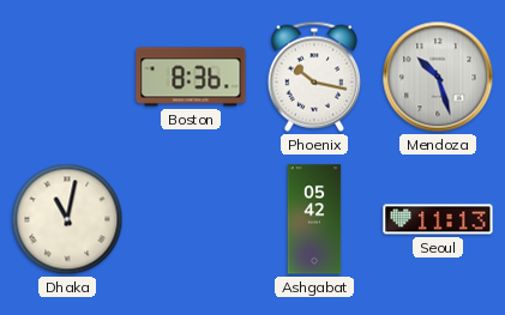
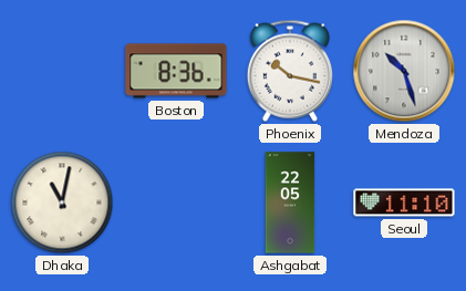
Ashgabat: 05:42 -> 22:05 (290, 202)
Seoul: 11:13 -> 11:10 (404, 202)
